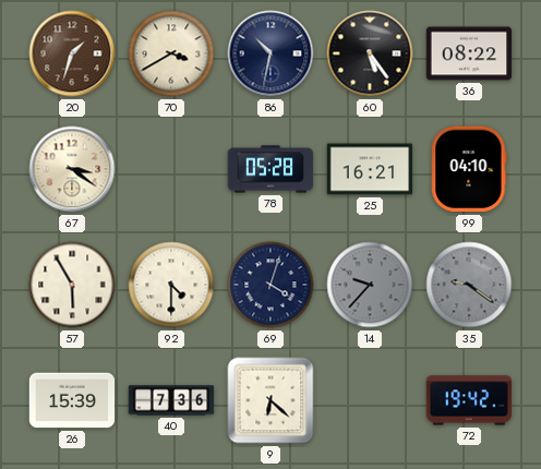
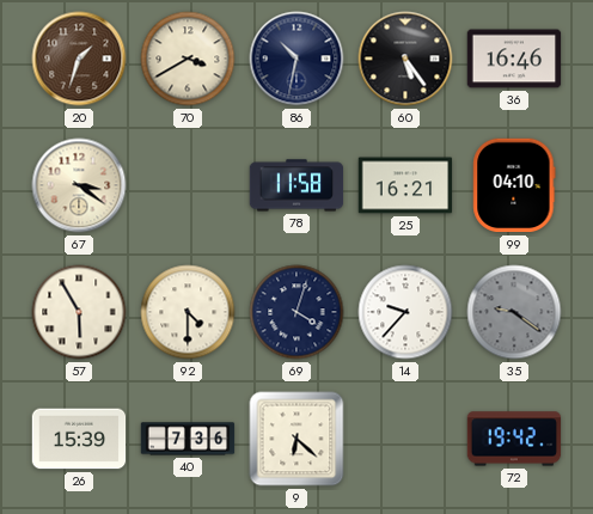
36: 08:22 -> 16:46 (514, 59)
78: 05:28 -> 11:58 (296, 185)
14 dial: grey -> white (405, 312)
